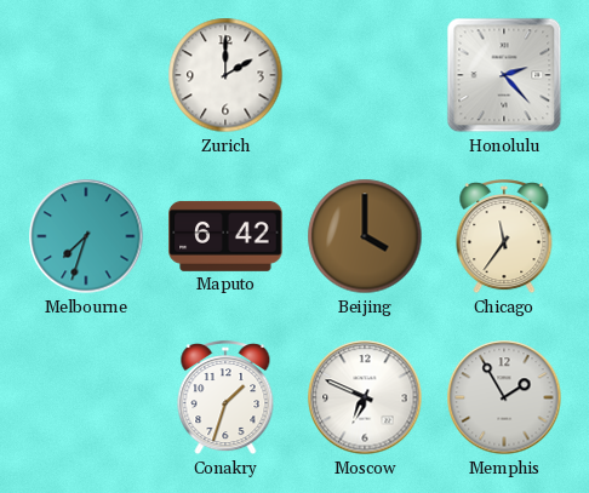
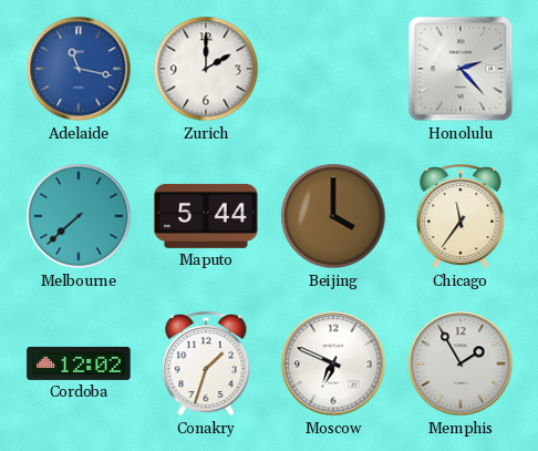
Adelaide: none -> 11:17 (79, 69)
Melbourne: 7:33 -> 7:38 (79, 216)
Maputo: 6:42 -> 5:44 (206, 216)
Cordoba: none -> 12:02 (79, 363)
